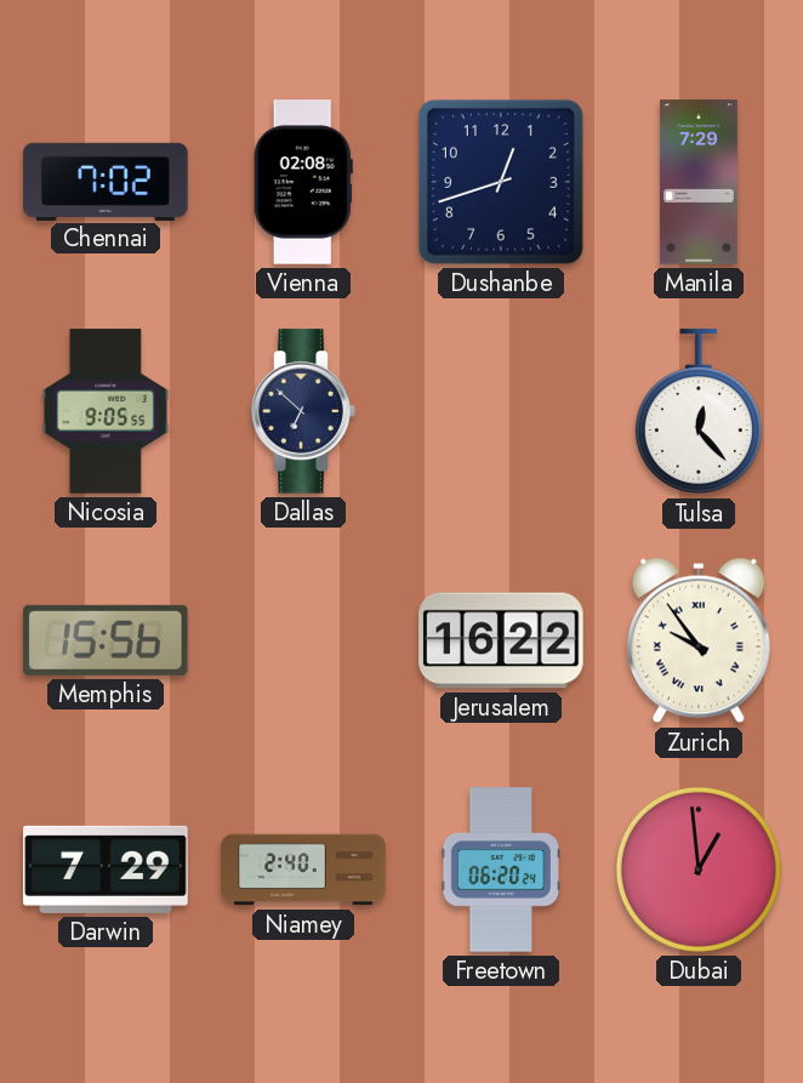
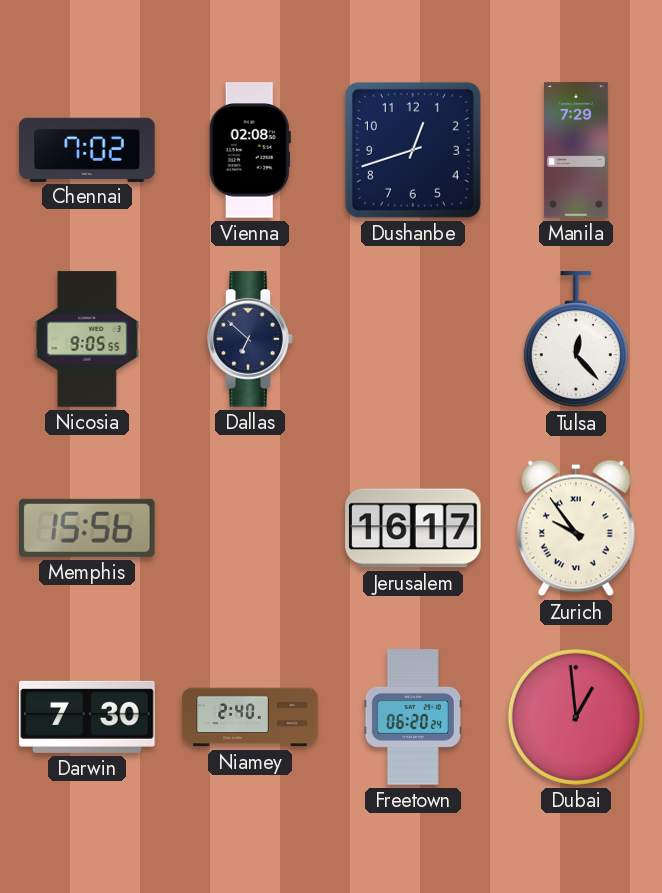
Jerusalem: 16:22 -> 16:17 (413, 528)
Darwin: 7:29 -> 7:30 (87, 717)
